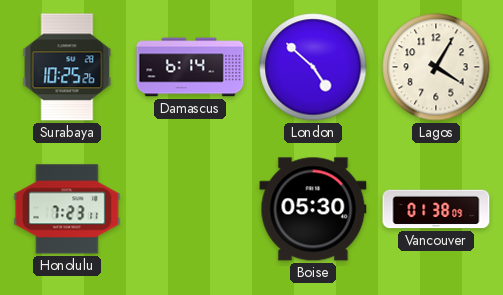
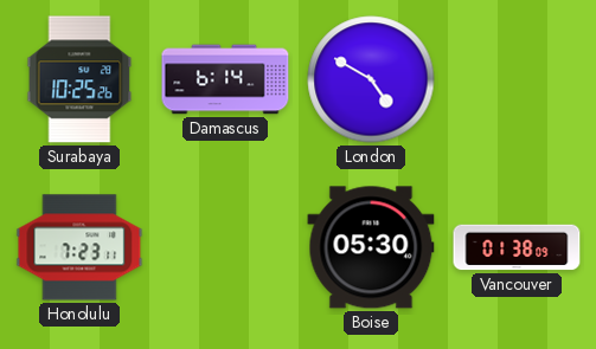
London: 4:52 -> 4:50 (371, 79)
Lagos: 4:05 -> none (436, 67)
